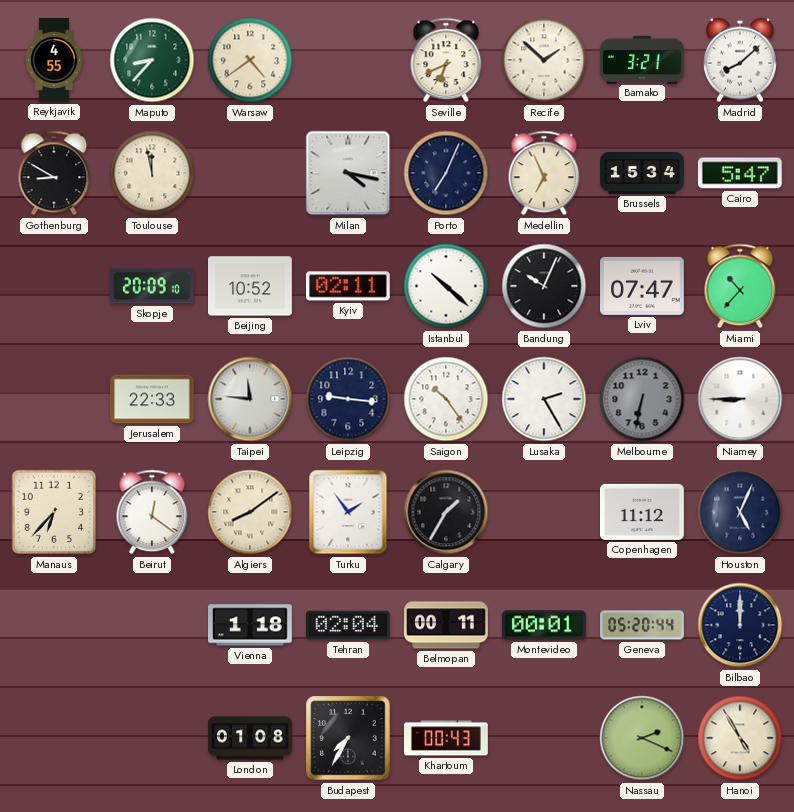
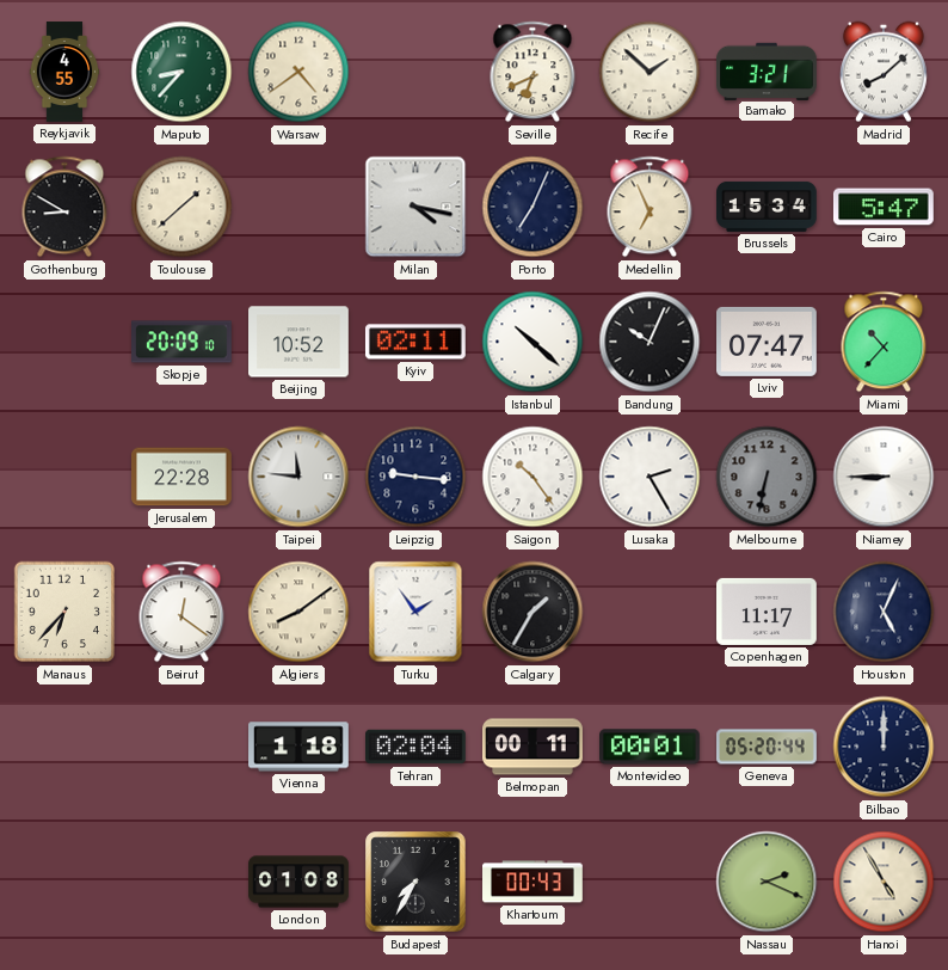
Toulouse: 11:58 -> 1:38 (181, 207)
Jerusalem: 22:33 -> 22:28 (183, 477)
Copenhagen: 11:12 -> 11:17 (768, 612)
